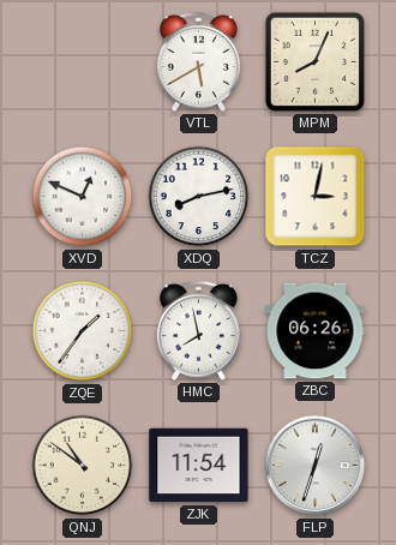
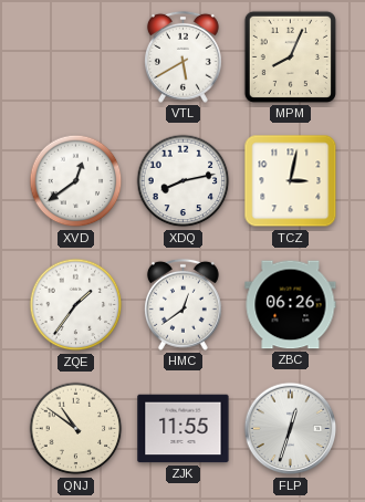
XVD: 12:49 -> 12:39 (76, 181)
HMC: 7:58 -> 12:39 (182, 304)
ZJK: 11:54 -> 11:55 (184, 429)
